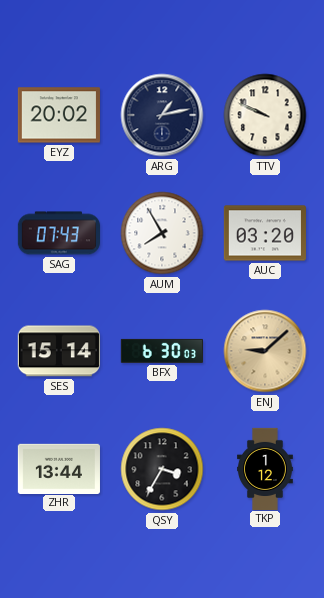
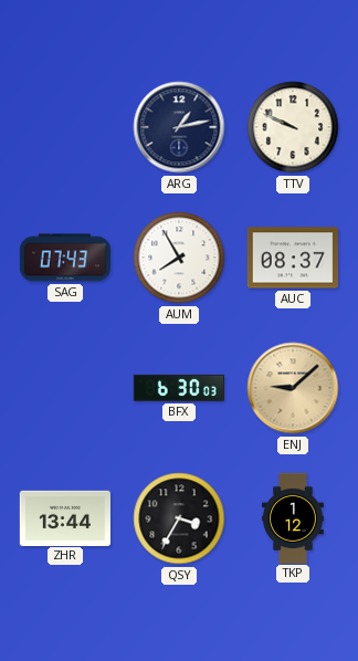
EYZ: 20:02 -> none (59, 115)
AUC: 03:20 -> 08:37 (293, 258)
SES: 15:14 -> none (59, 351)
